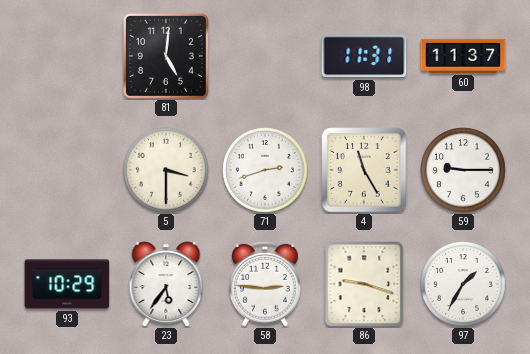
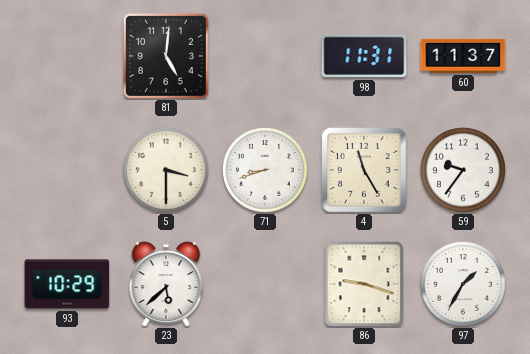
71: 2:42 -> 8:42 (265, 170)
59: 9:15 -> 9:36 (463, 170)
23: 5:36 -> 5:38 (166, 284)
58: 2:46 -> none (265, 284)
